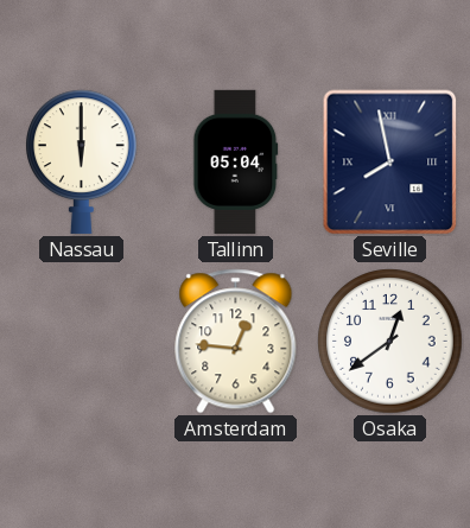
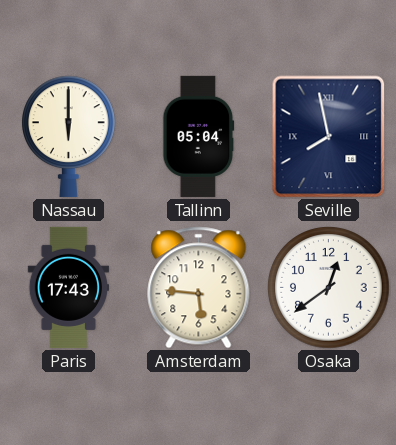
Paris: none -> 17:43 (69, 287)
Amsterdam: 12:46 -> 5:46 (199, 288)
